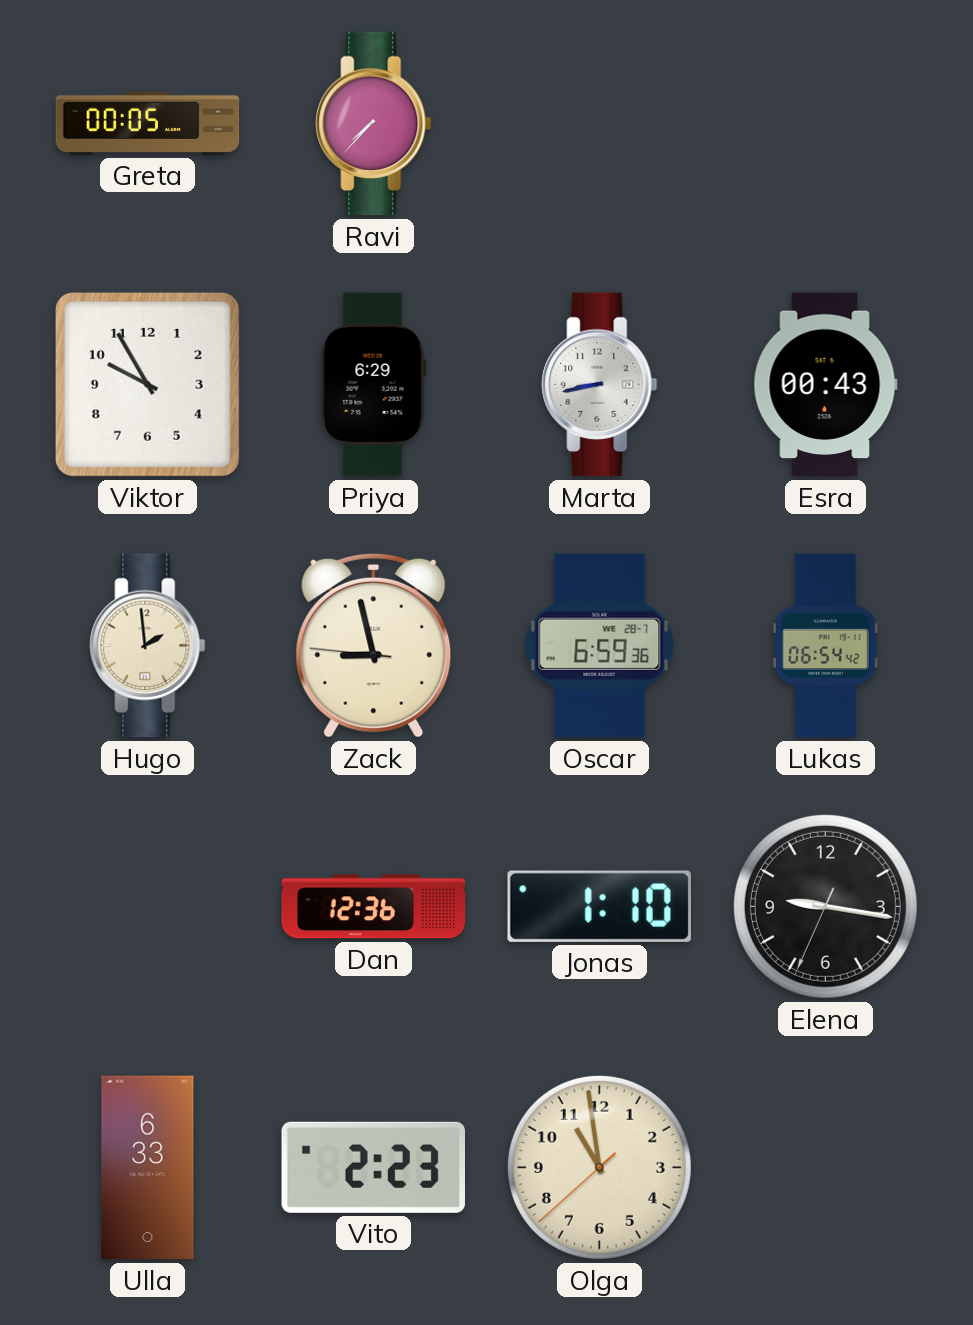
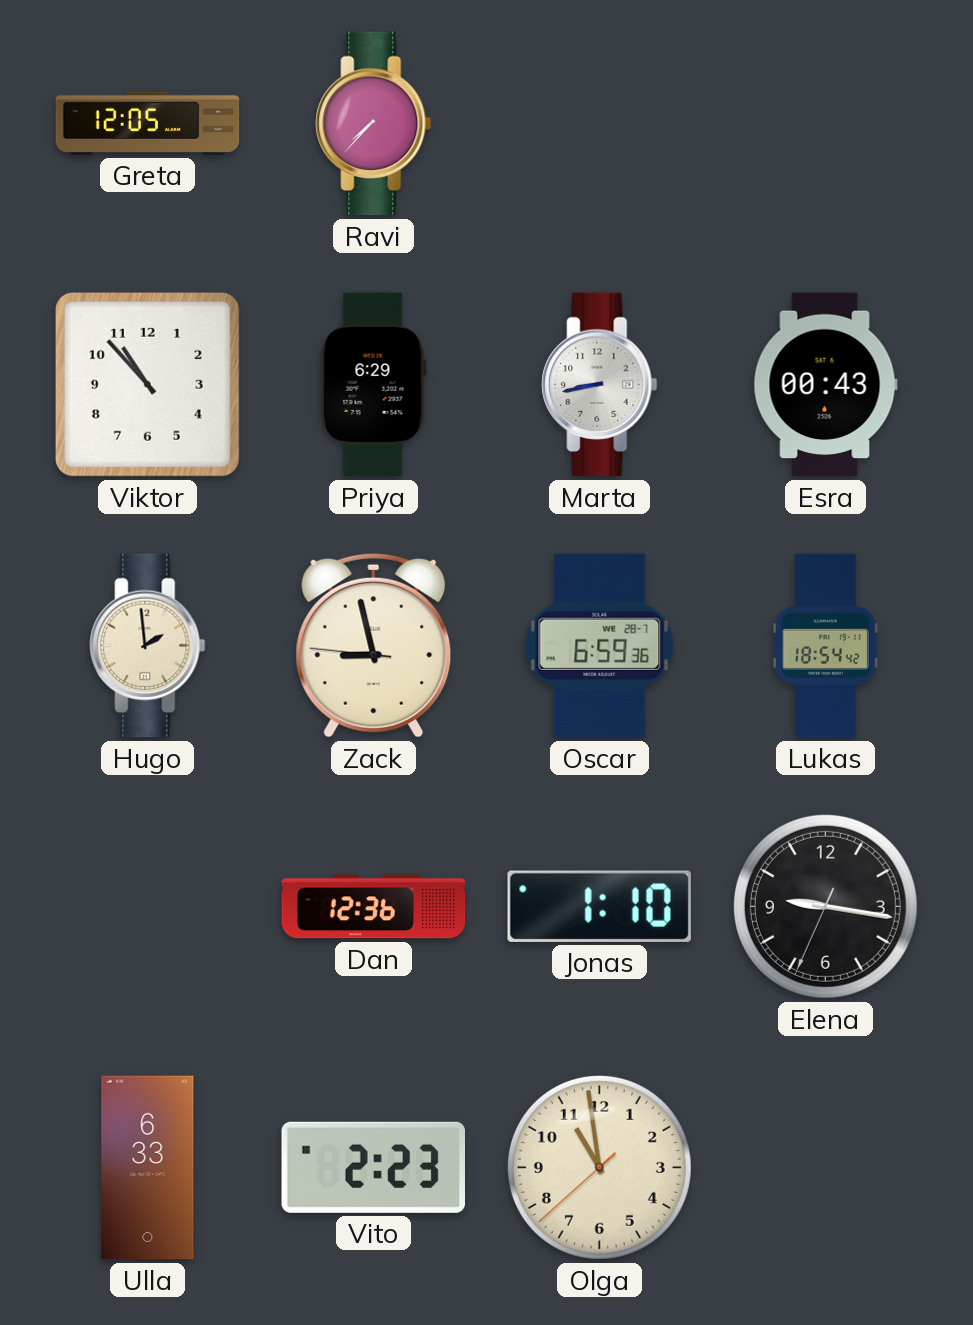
Greta: 00:05 -> 12:05 (148, 123)
Viktor: 9:55 -> 10:53 (147, 384)
Lukas: 06:54 -> 18:54 (825, 646)
